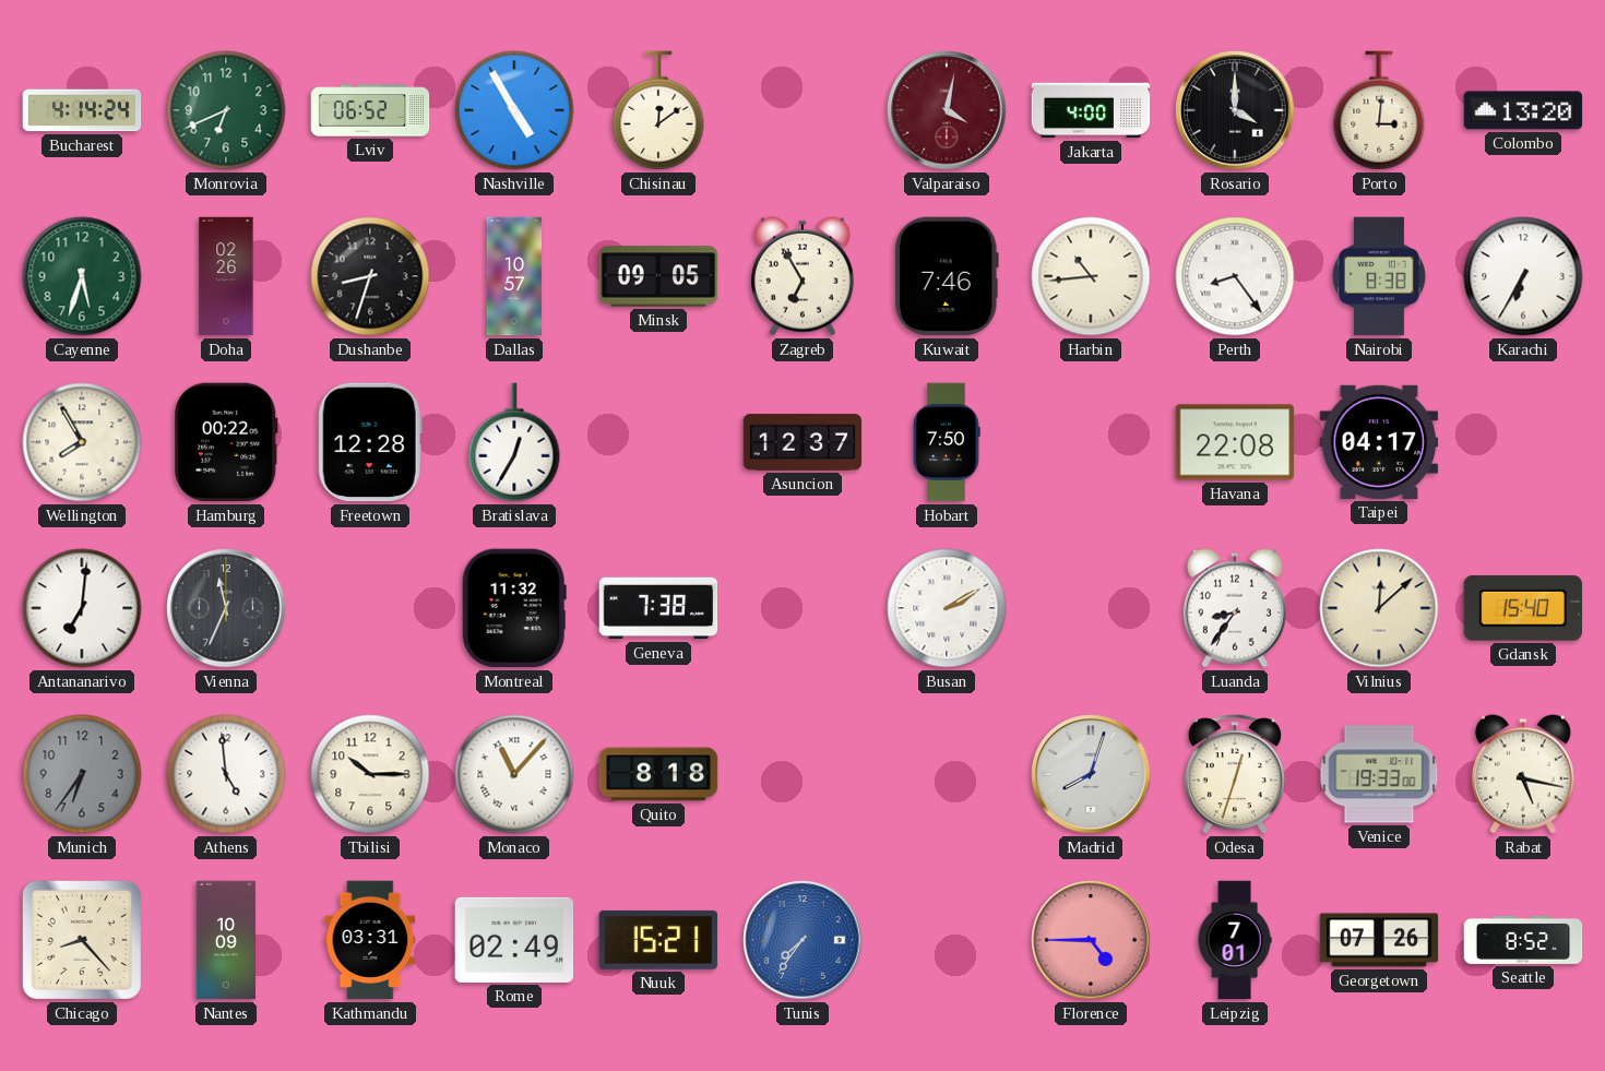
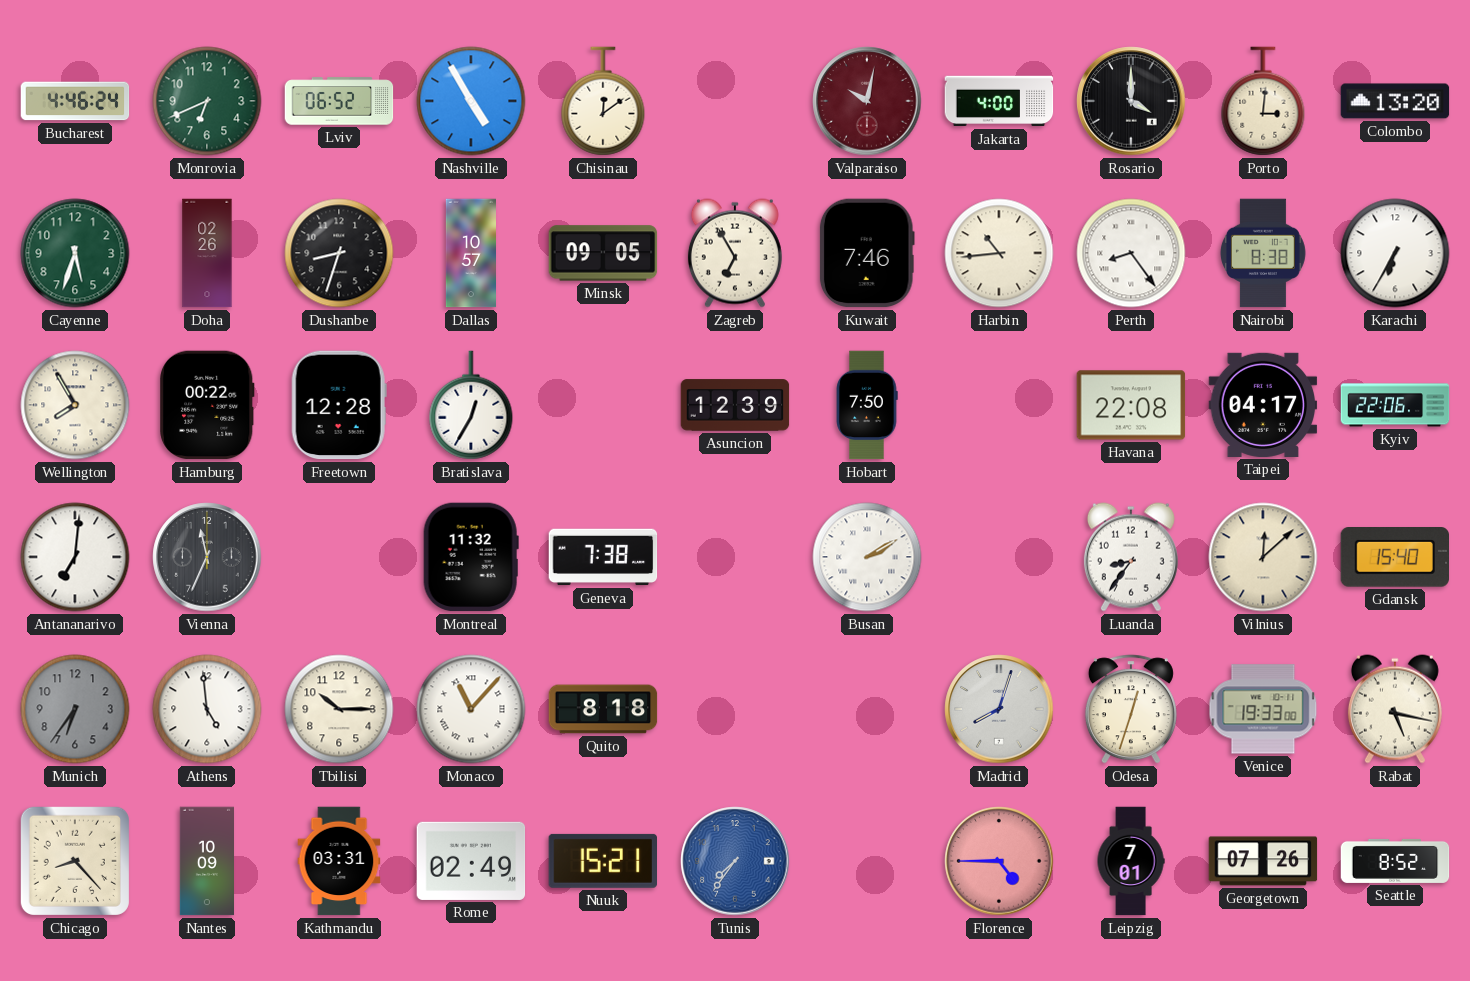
Bucharest: 4:14 -> 4:46 (75, 101)
Valparaiso: 4:02 -> 10:02 (867, 101)
Asuncion: 12:37 -> 12:39 (735, 405)
Kyiv: none -> 22:06 (1395, 405)
